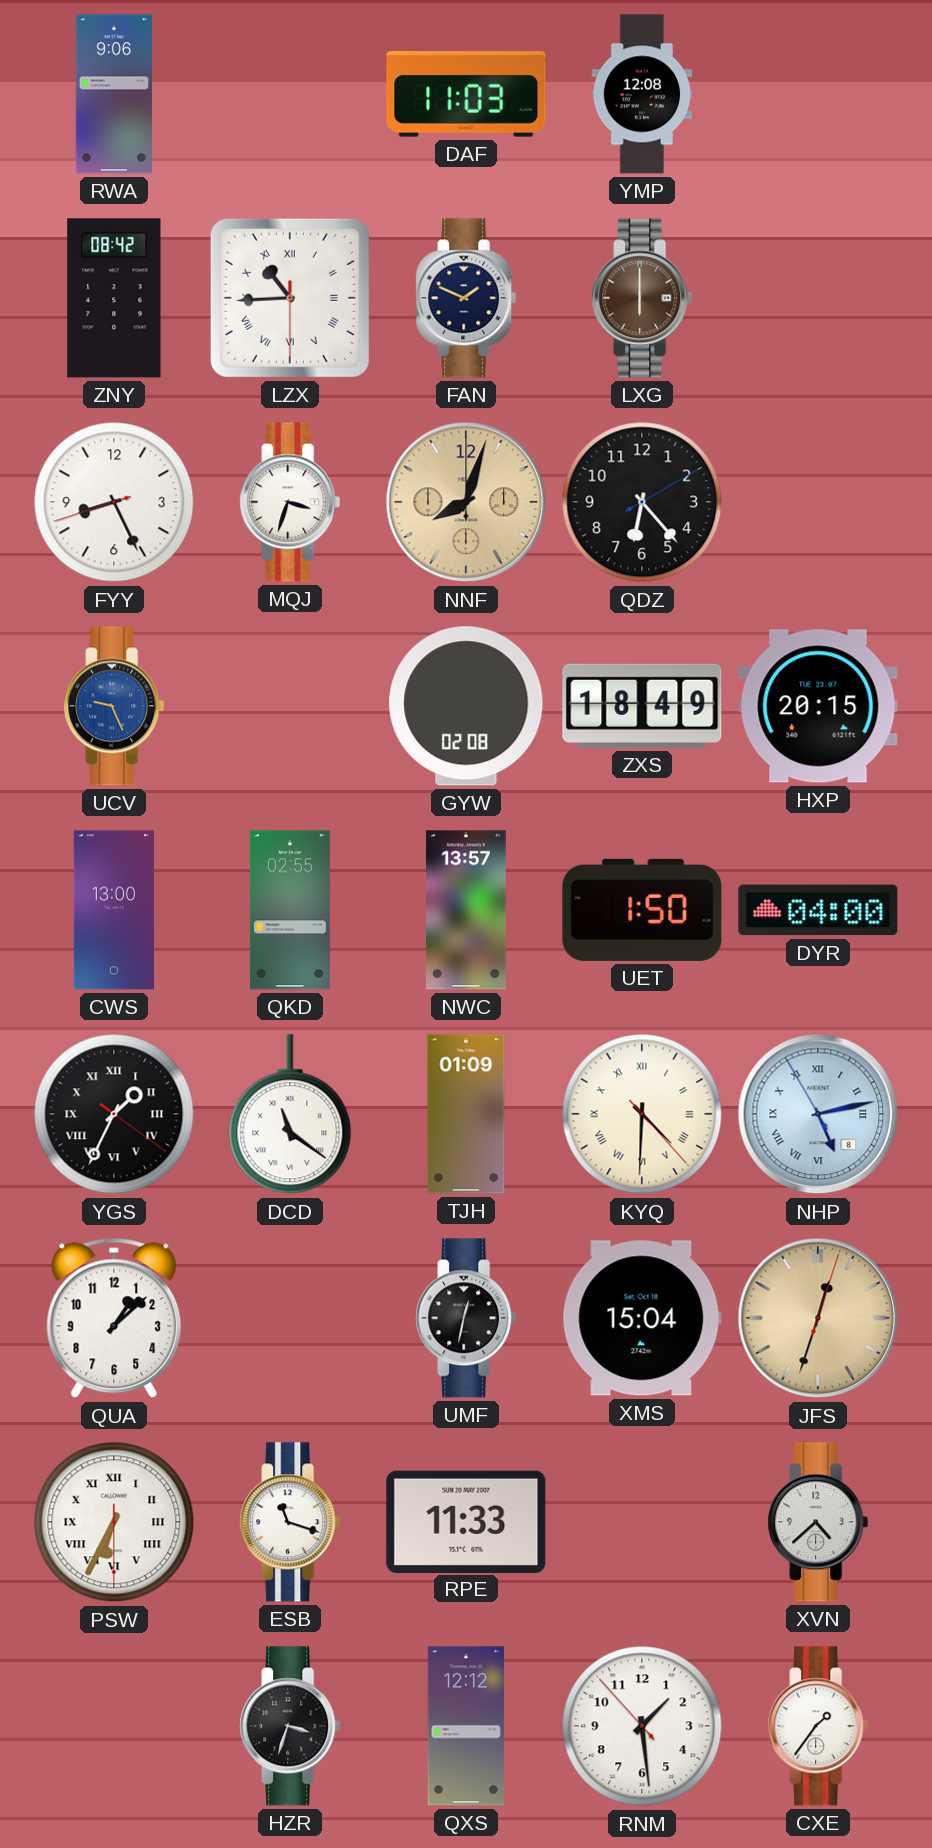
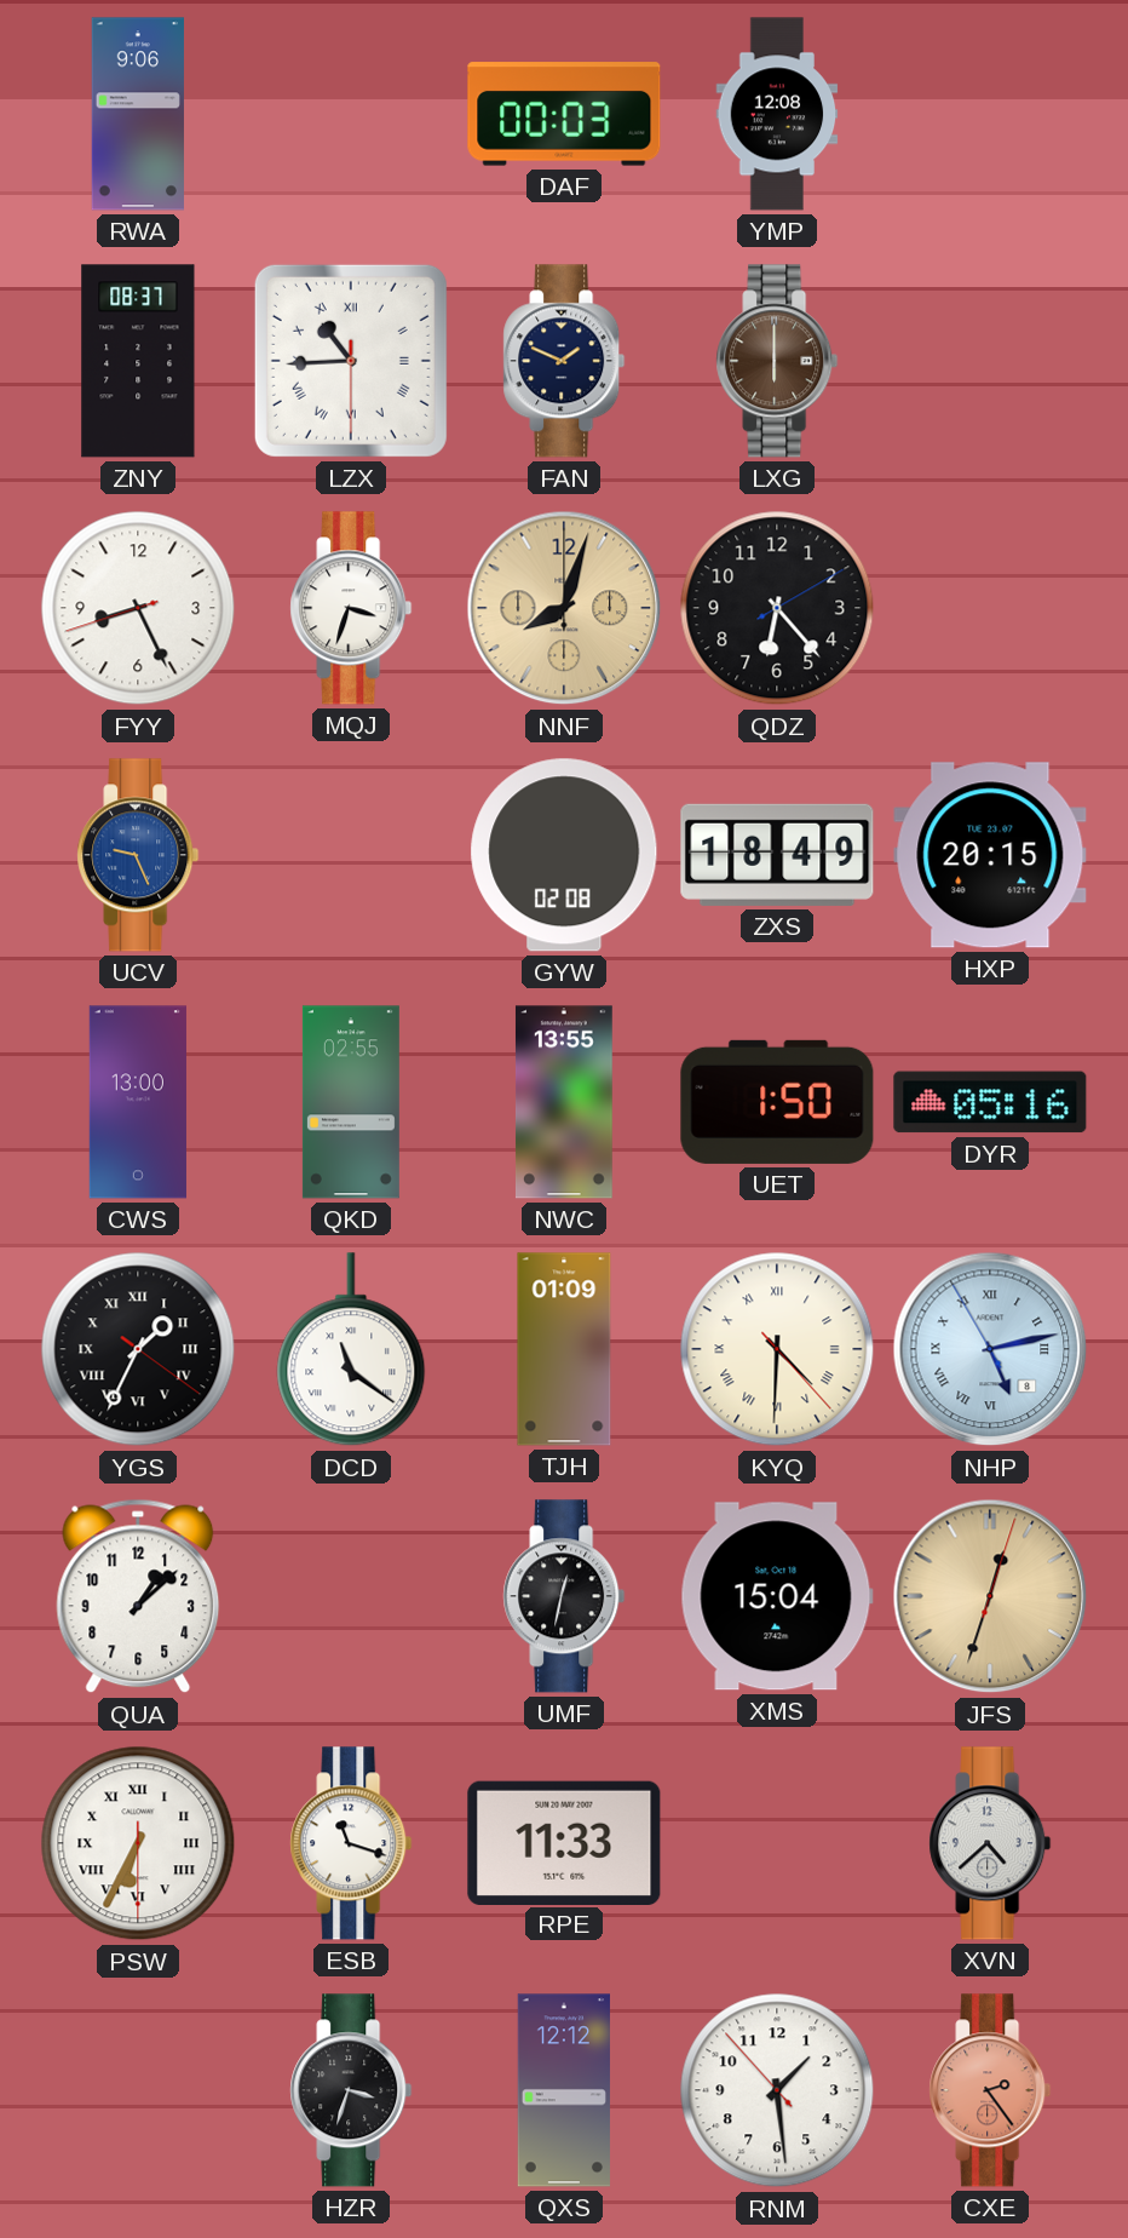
DAF: 11:03 -> 00:03 (564, 114)
ZNY: 08:42 -> 08:37 (138, 361)
NWC: 13:57 -> 13:55 (564, 1102)
DYR: 04:00 -> 05:16 (990, 1102)
CXE: 1:36 -> 2:24 (990, 2090)
CXE dial: white -> salmon (990, 2090)
